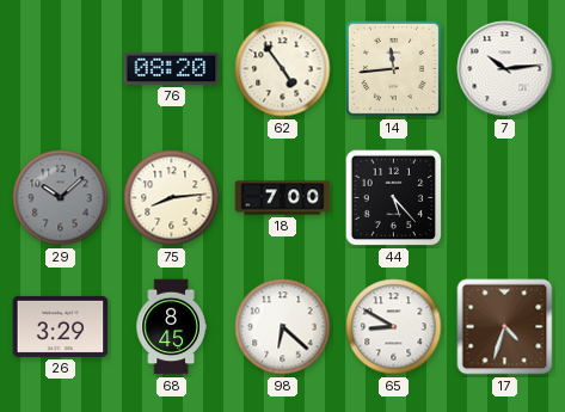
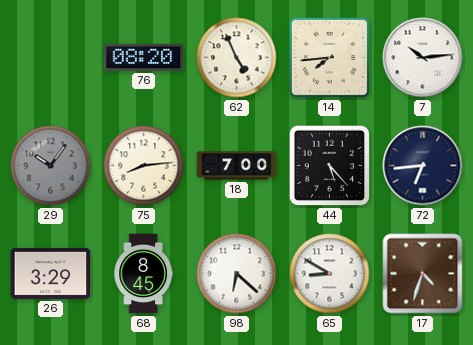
62: 4:54 -> 4:56 (237, 58)
14: 11:44 -> 7:44 (329, 57)
29: 10:08 -> 10:06 (51, 166)
72: none -> 6:44 (423, 166)
